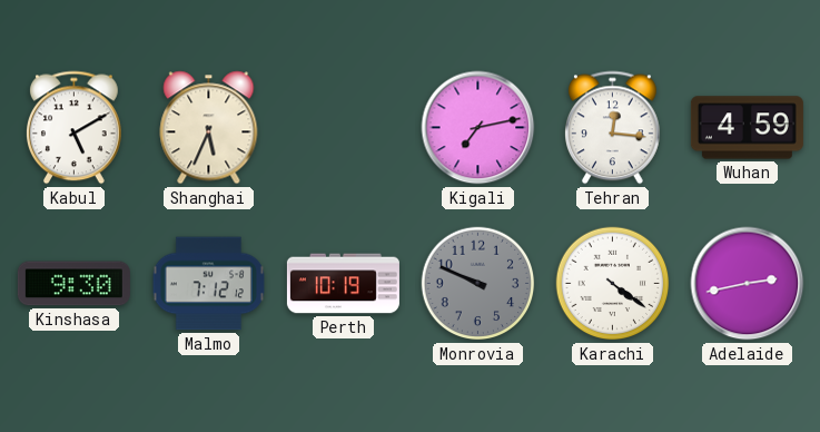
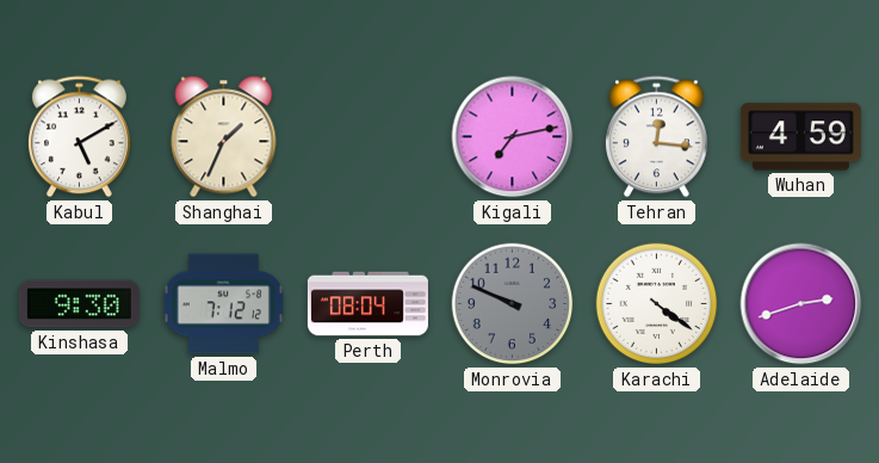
Shanghai: 5:34 -> 1:34 (224, 137)
Perth: 10:19 -> 08:04 (367, 304)
Adelaide: 2:43 -> 2:42 (801, 304)
